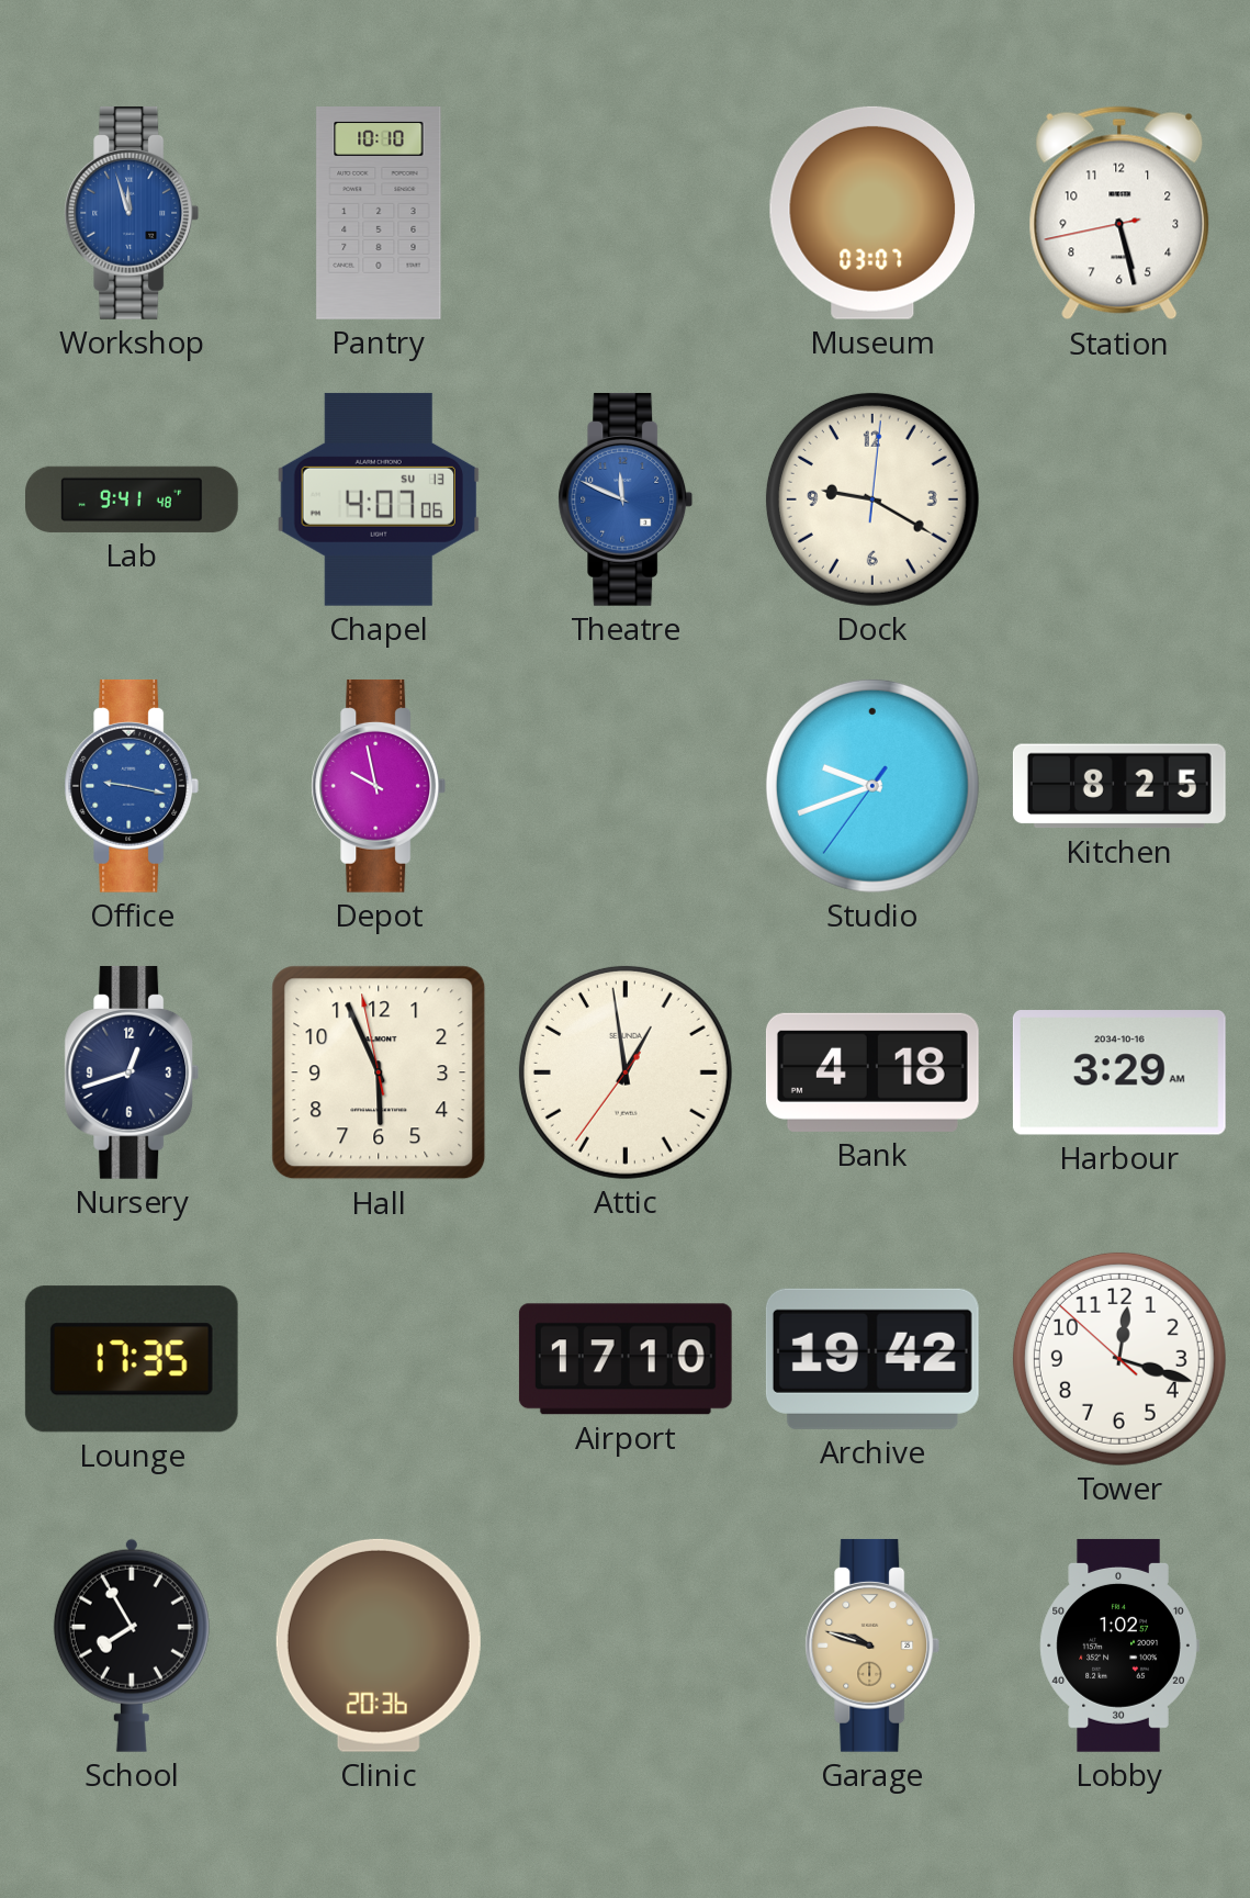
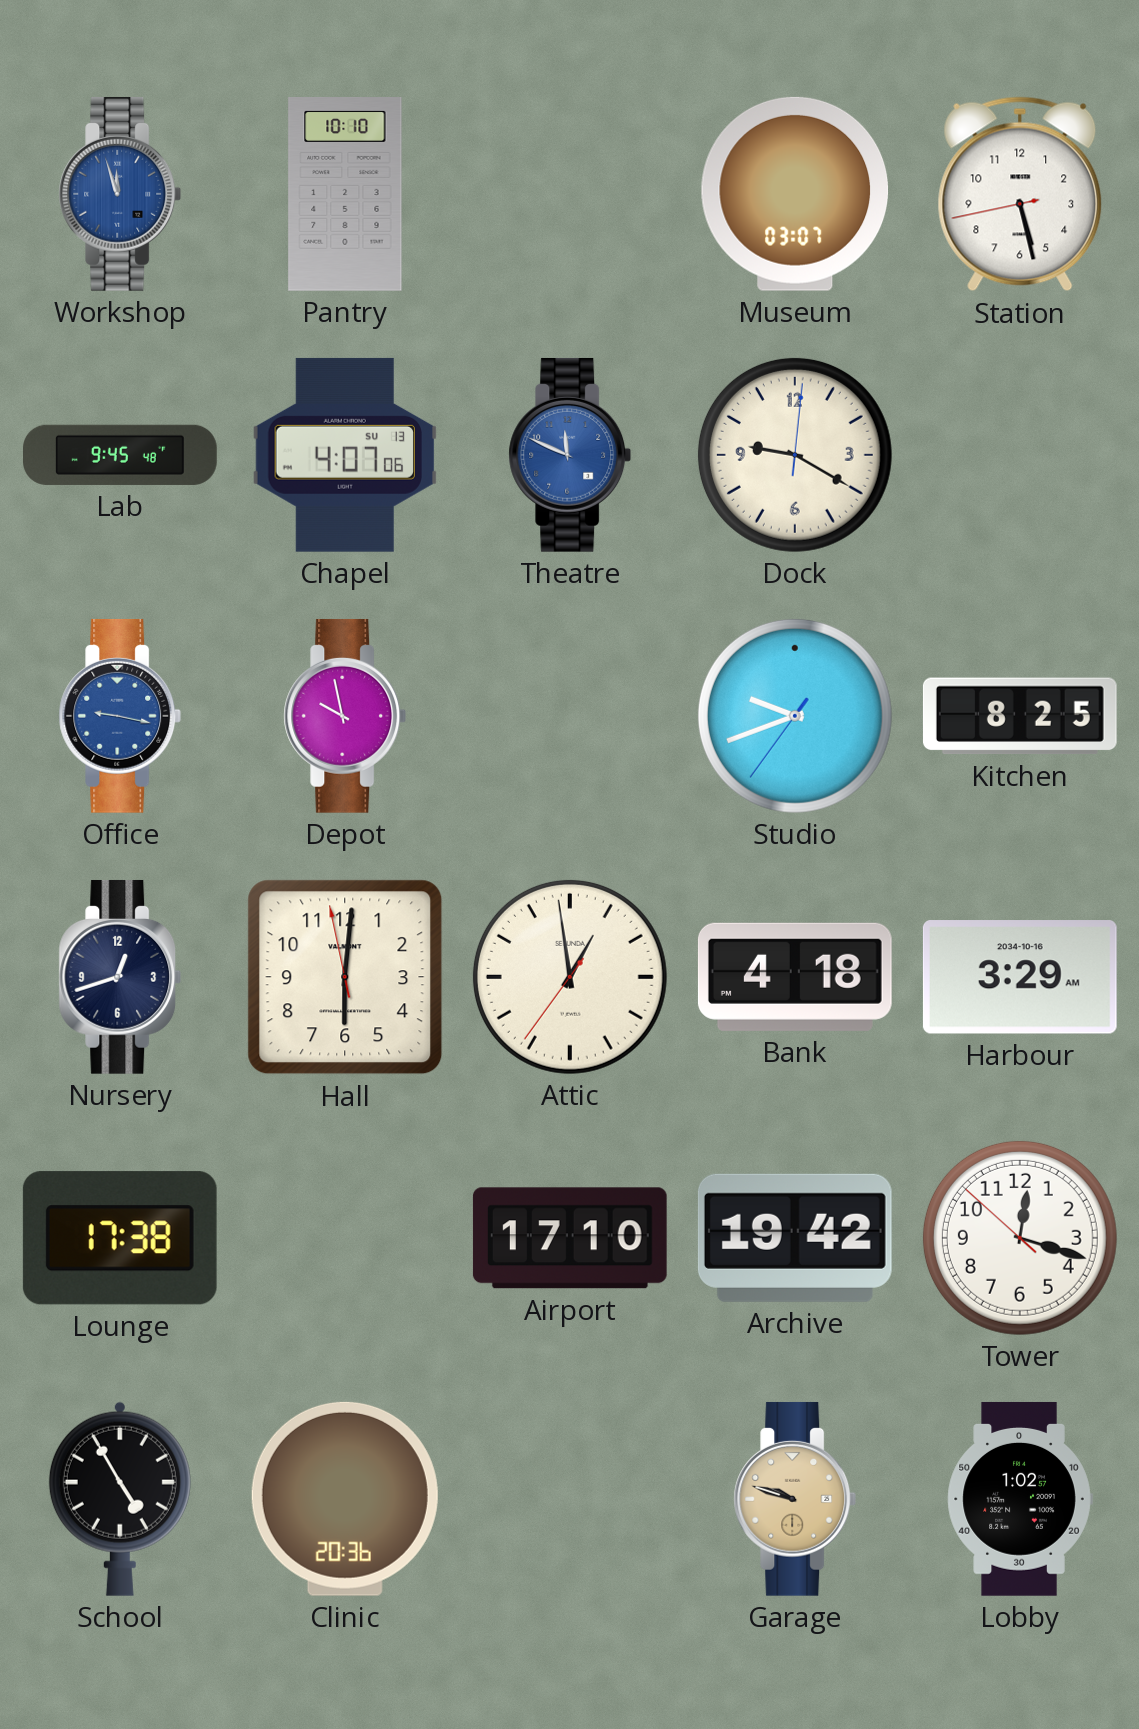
Lab: 9:41 -> 9:45 (121, 455)
Hall: 5:55 -> 6:00 (345, 977)
Lounge: 17:35 -> 17:38 (120, 1238)
School: 7:55 -> 4:55 (120, 1499)
